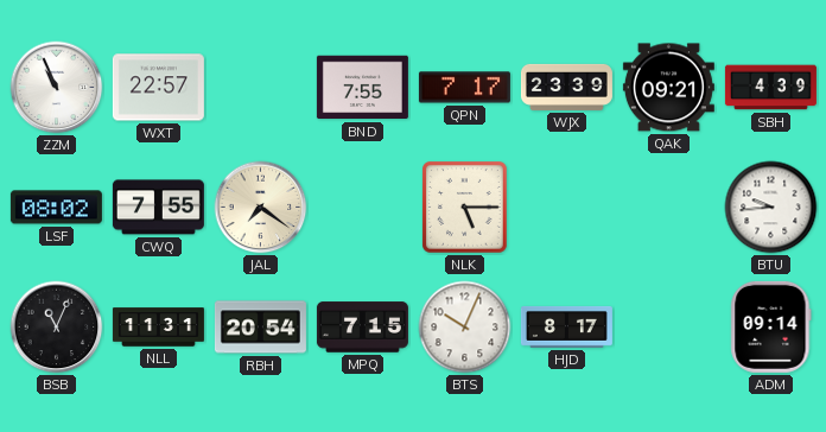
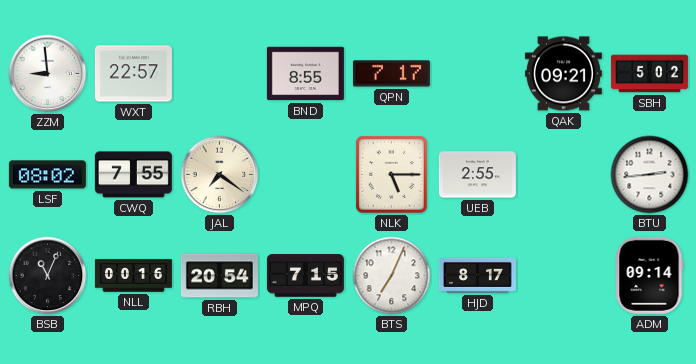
ZZM: 10:56 -> 8:59 (48, 74)
BND: 7:55 -> 8:55 (305, 74)
WJX: 23:39 -> none (566, 87)
SBH: 4:39 -> 5:02 (649, 74)
UEB: none -> 2:55 (477, 175)
BTU: 9:44 -> 2:44 (650, 175)
NLL: 11:31 -> 00:16 (133, 276)
BTS: 10:04 -> 7:04 (392, 276)
